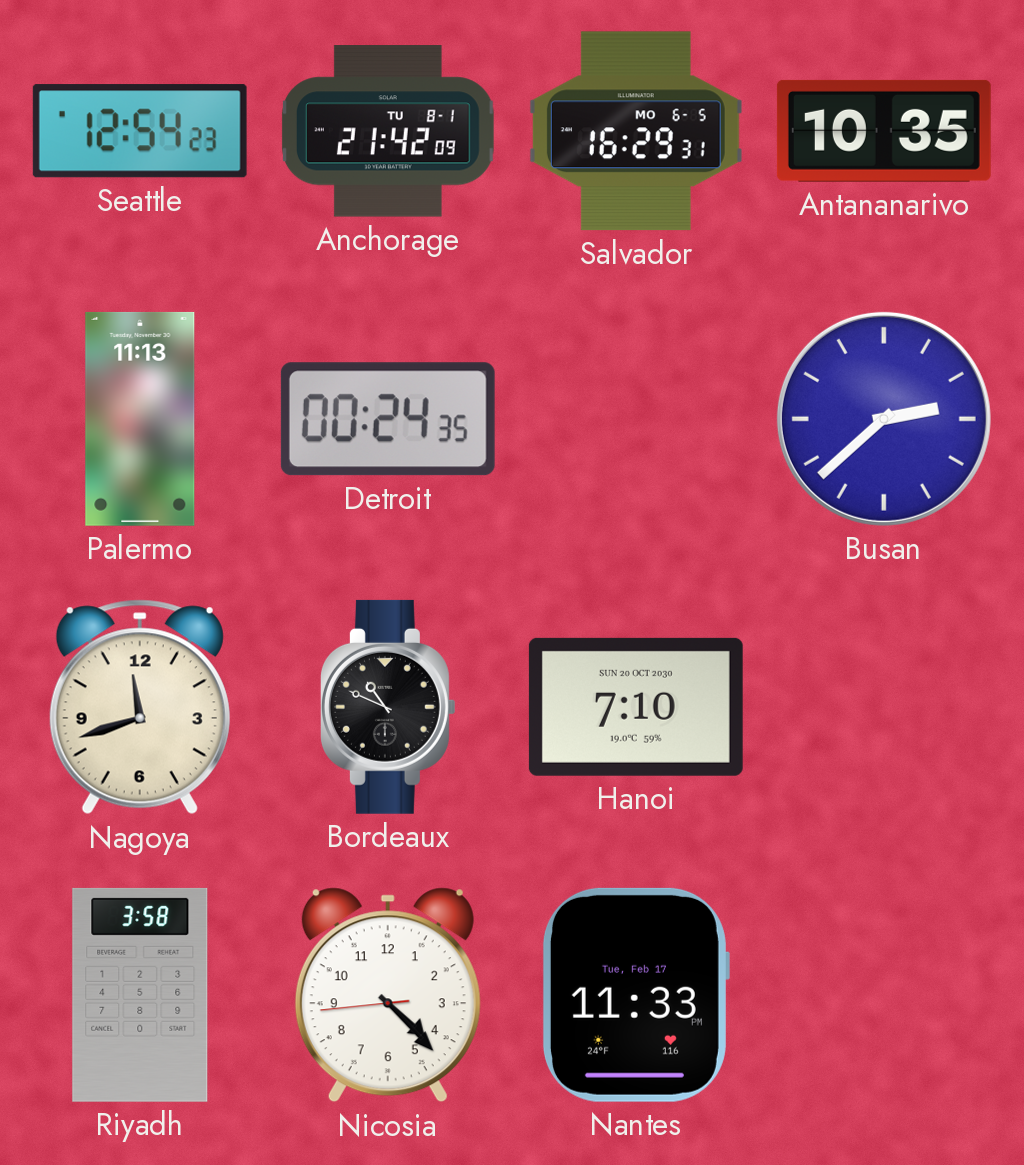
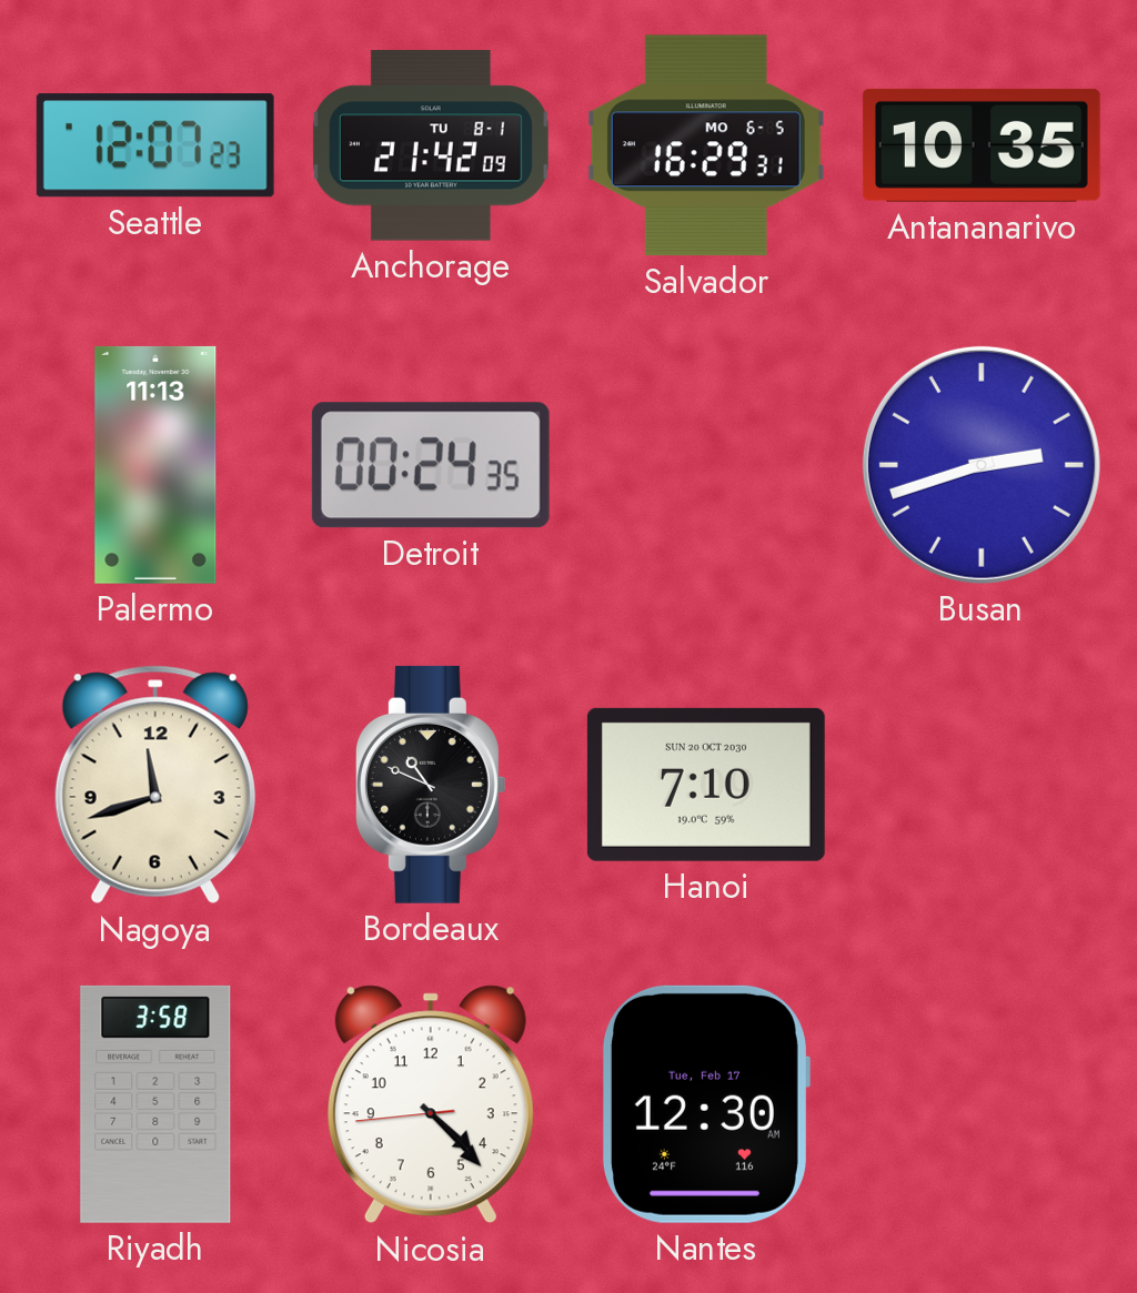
Seattle: 12:54 -> 12:07 (155, 145)
Busan: 2:38 -> 2:42 (982, 465)
Nantes: 11:33 -> 12:30 (705, 1104)
